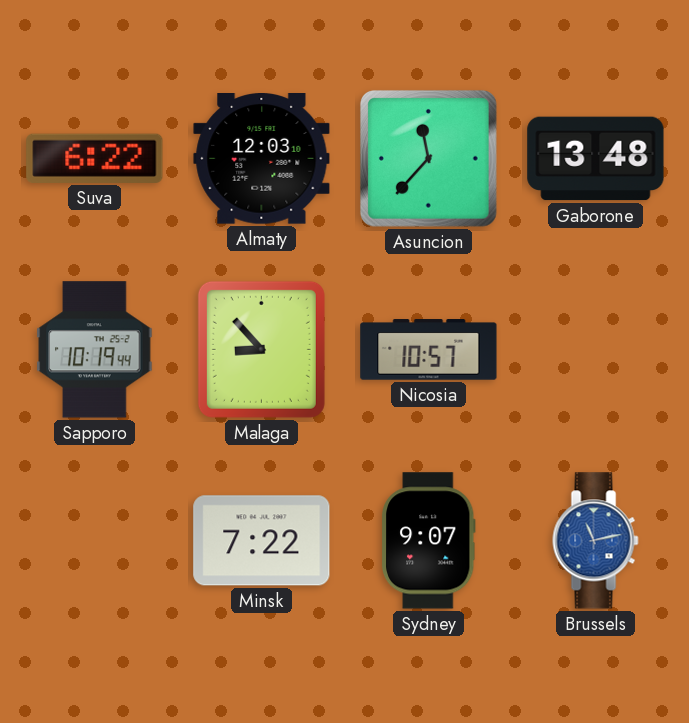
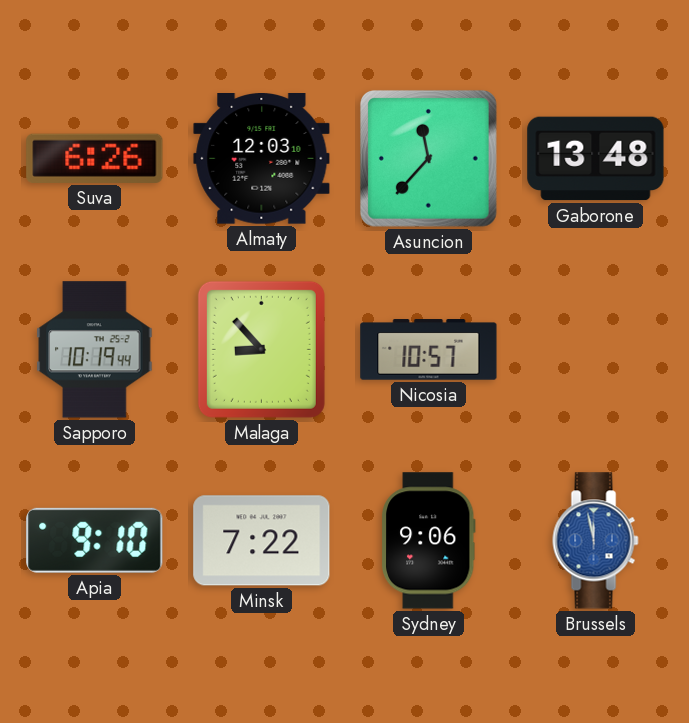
Suva: 6:22 -> 6:26 (95, 158)
Apia: none -> 9:10 (95, 540)
Sydney: 9:07 -> 9:06 (428, 541)
Brussels: 11:13 -> 11:58 (596, 541)
